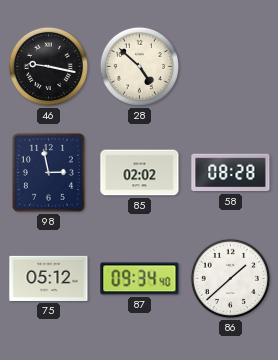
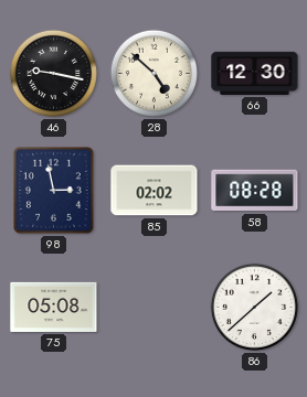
66: none -> 12:30 (255, 73)
75: 05:12 -> 05:08 (54, 307)
87: 09:34 -> none (140, 279)
